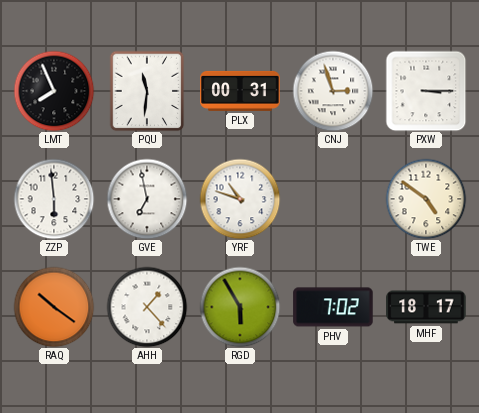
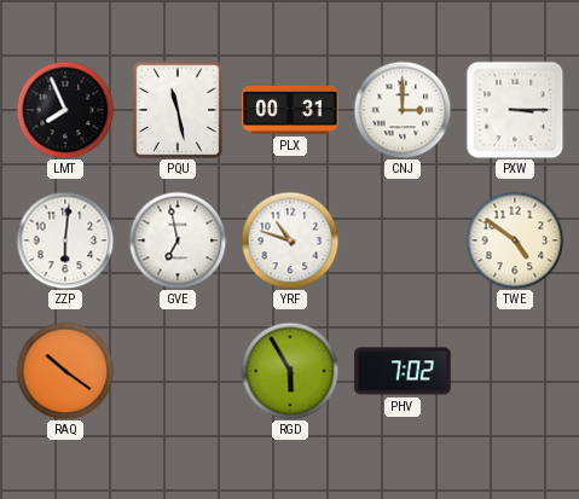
PQU: 11:31 -> 11:28 (178, 110)
CNJ: 2:57 -> 3:00 (403, 110)
ZZP: 5:59 -> 6:01 (65, 240)
AHH: 1:23 -> none (147, 307)
MHF: 18:17 -> none (426, 307)
